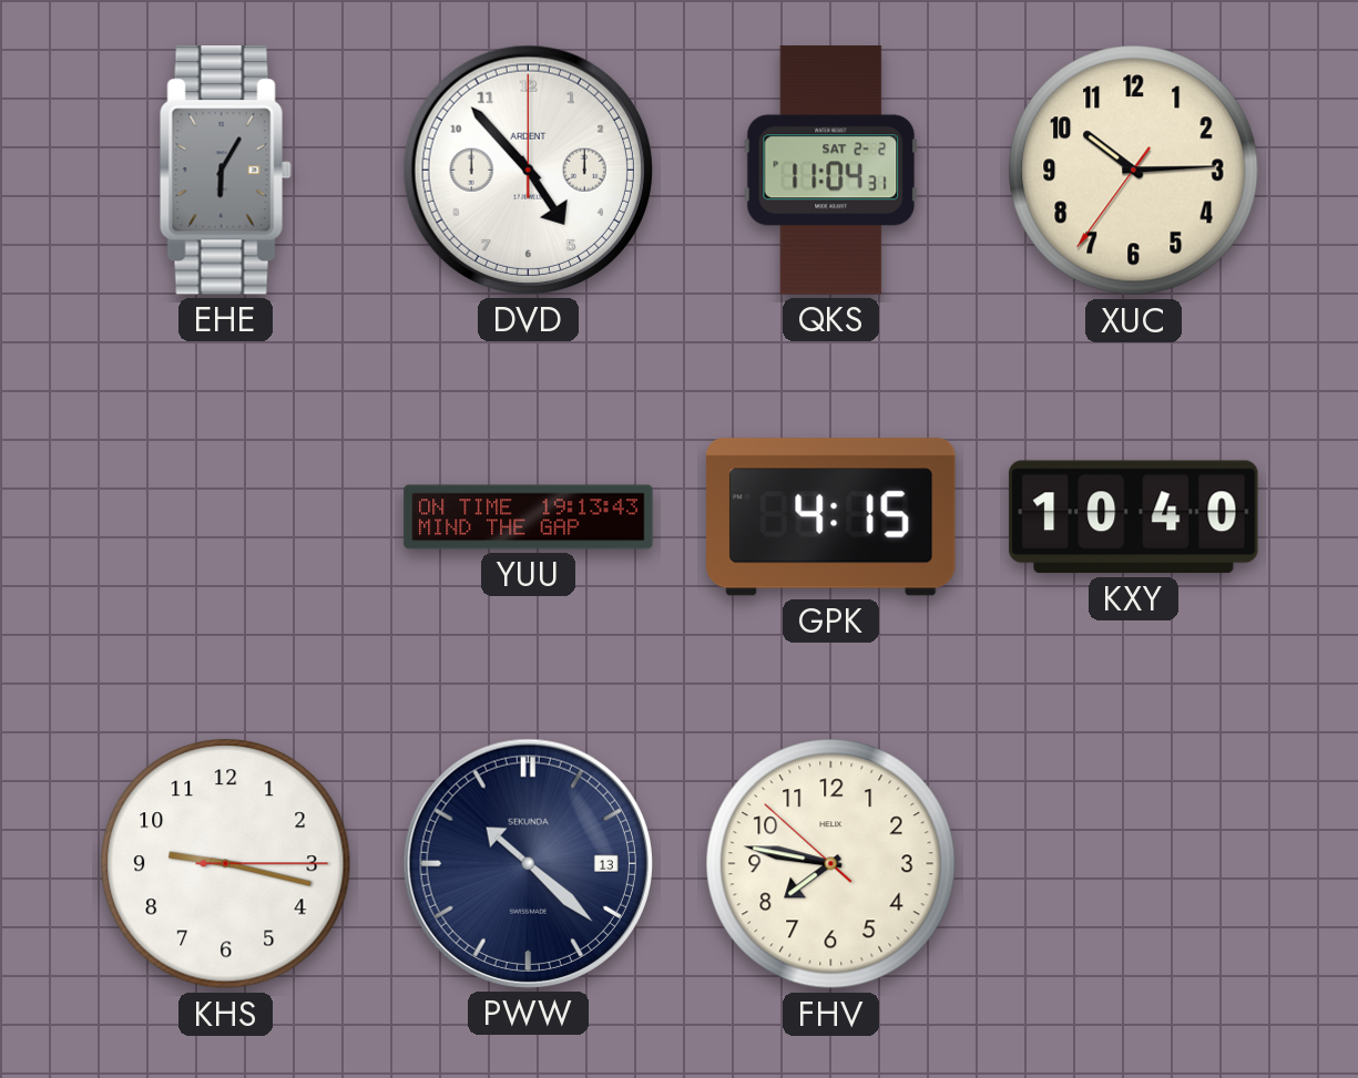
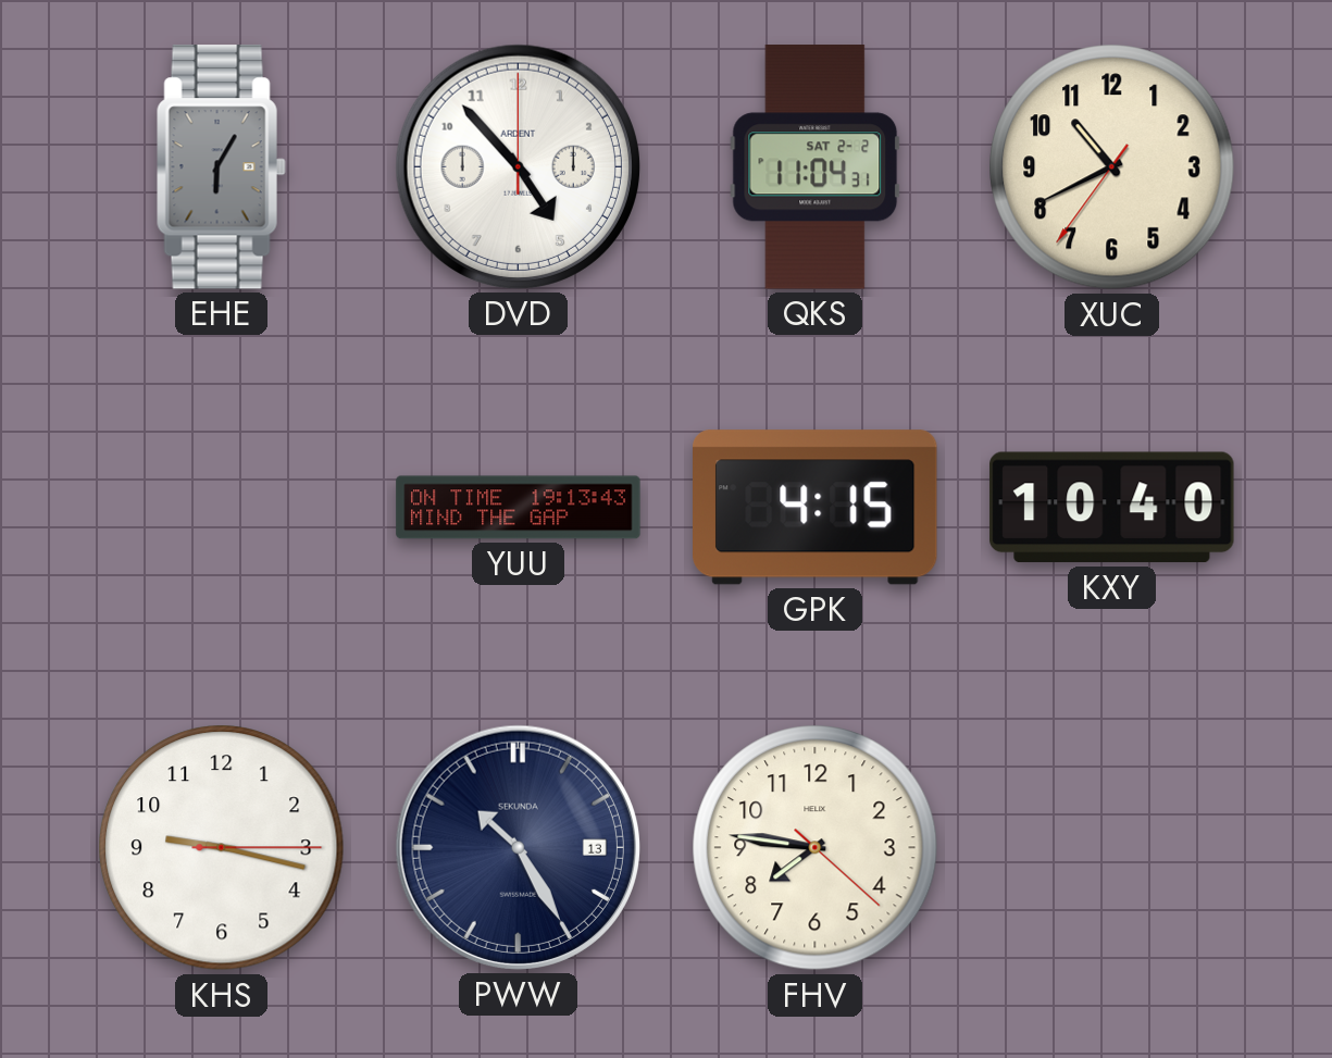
XUC: 10:14 -> 10:40 (1112, 167)
PWW: 10:22 -> 10:25 (518, 847)
FHV: 7:46:52 -> 7:46:22 (816, 848)
